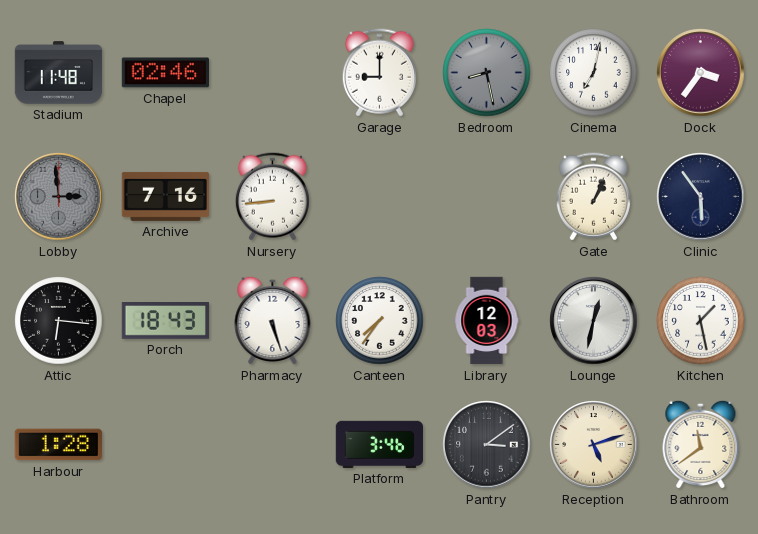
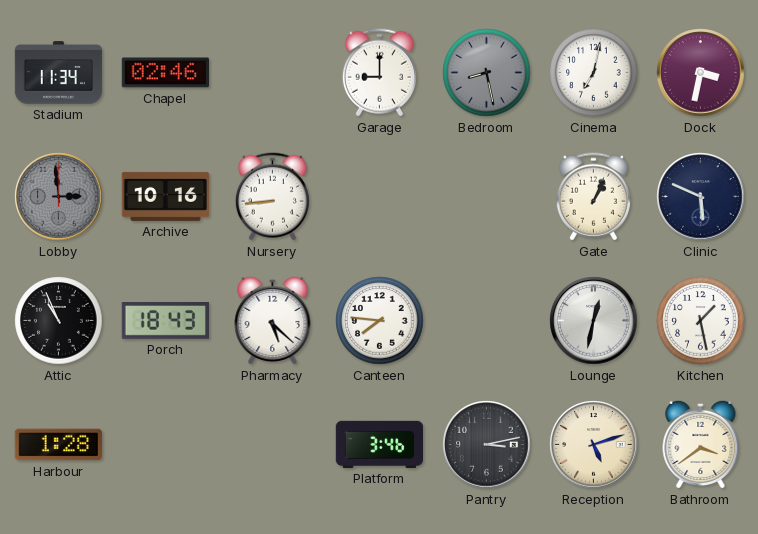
Stadium: 11:48 -> 11:34 (59, 73)
Dock: 3:36 -> 3:32 (701, 73)
Archive: 7:16 -> 10:16 (166, 196)
Clinic: 5:54 -> 5:49 (701, 197)
Attic: 6:16 -> 10:56 (59, 321)
Pharmacy: 5:27 -> 5:22 (273, 320)
Canteen: 7:36 -> 7:46 (380, 321)
Library: 12:03 -> none (487, 321)
Pantry: 3:09 -> 3:13 (487, 445)
Bathroom: 11:39 -> 3:39 (701, 444)
